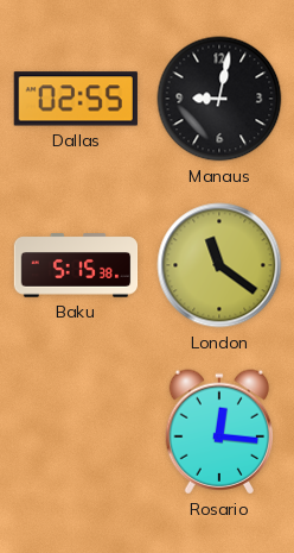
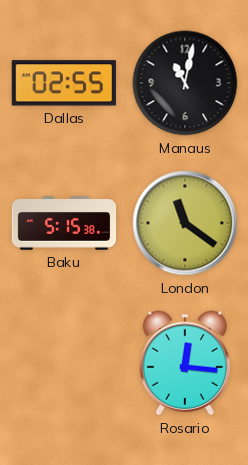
Manaus: 9:02 -> 11:02 (185, 83)
